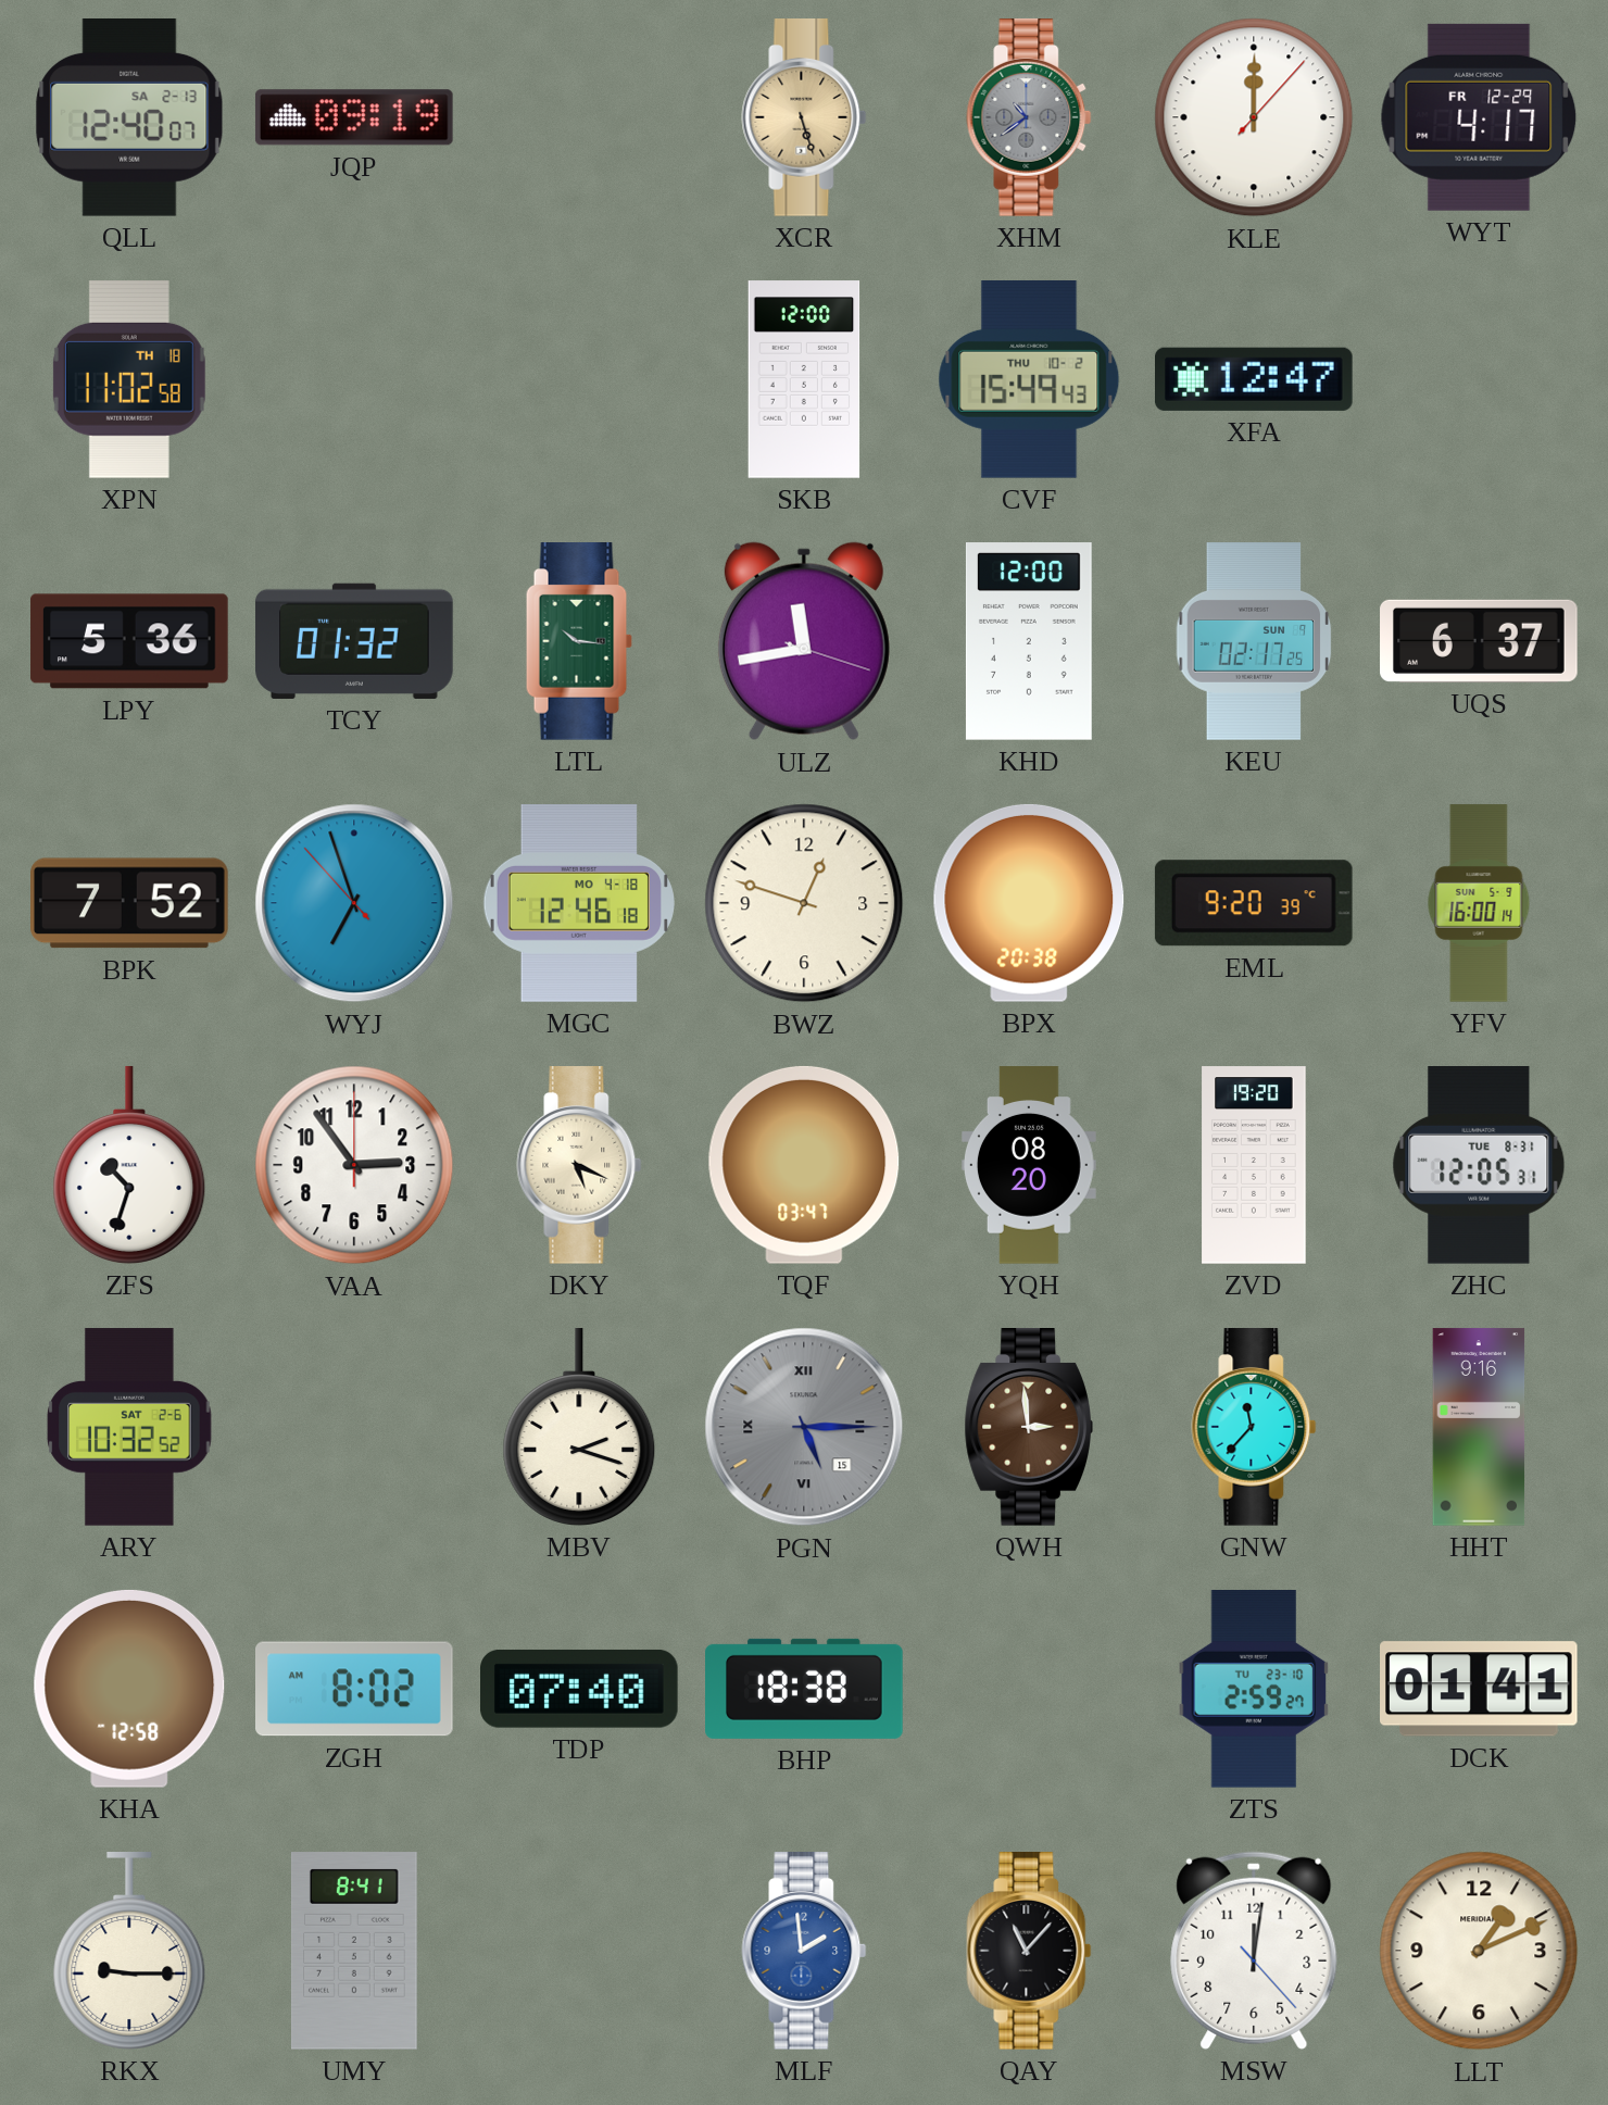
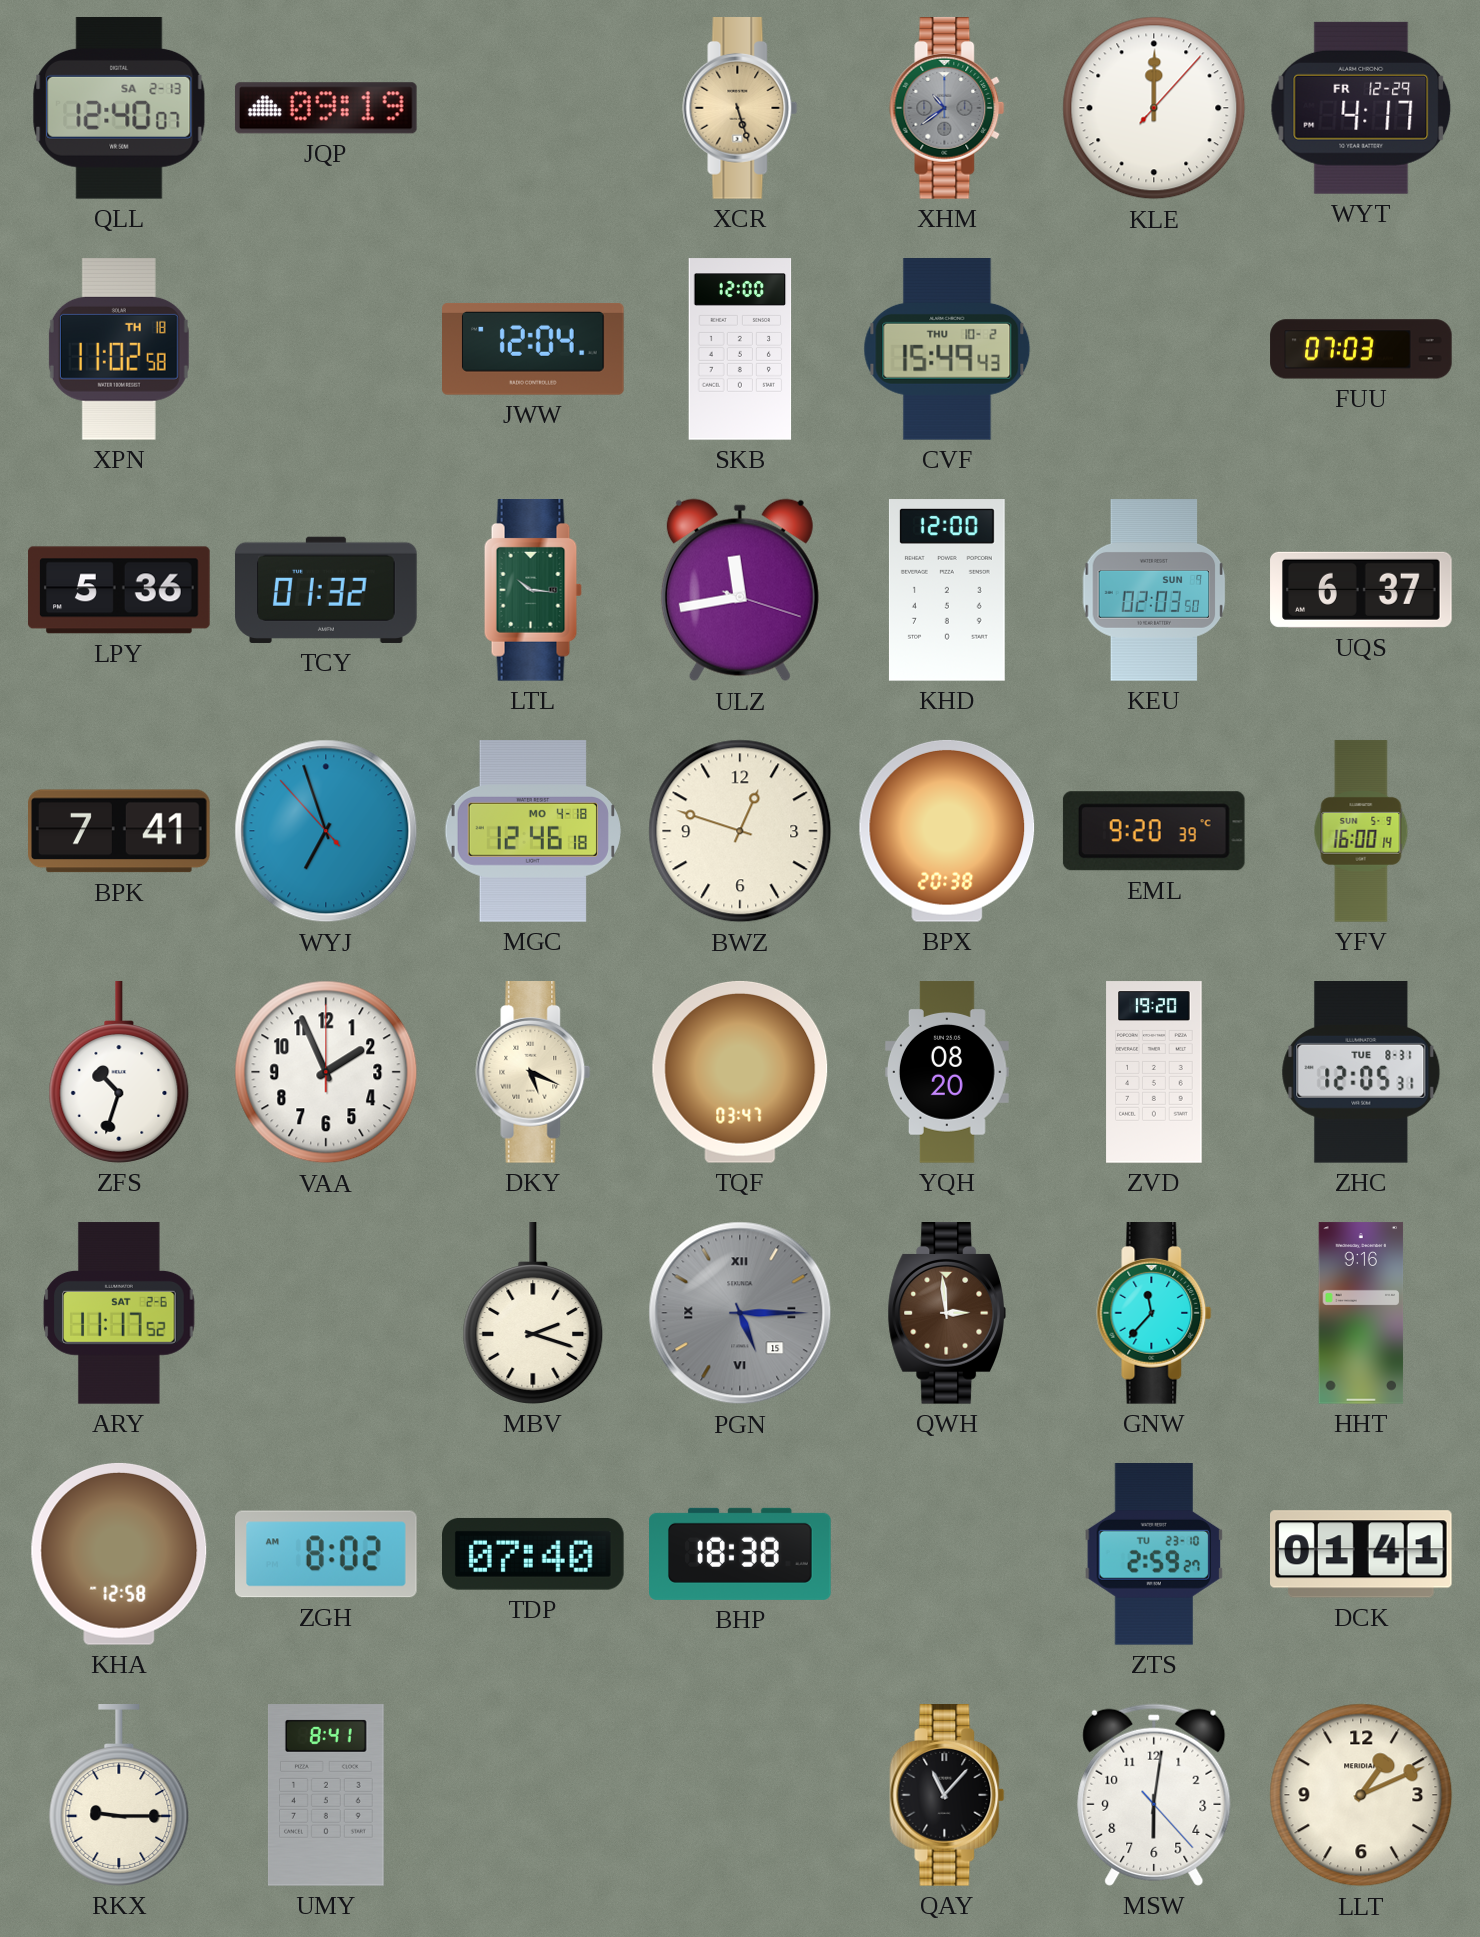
JWW: none -> 12:04 (533, 349)
XFA: 12:47 -> none (1255, 379)
FUU: none -> 07:03 (1361, 349)
KEU: 02:17 -> 02:03 (1154, 590)
BPK: 7:52 -> 7:41 (120, 831)
VAA: 2:54 -> 1:56 (326, 1072)
ARY: 10:32 -> 11:17 (119, 1313)
MLF: 1:59 -> none (804, 1951)
MSW: 12:01 -> 6:01 (1154, 1795)
